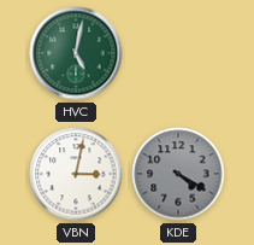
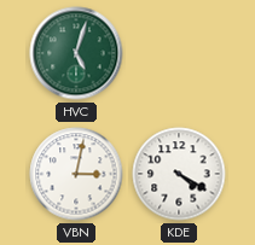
HVC: 5:02 -> 5:03 (76, 53)
KDE dial: grey -> white (179, 174)
